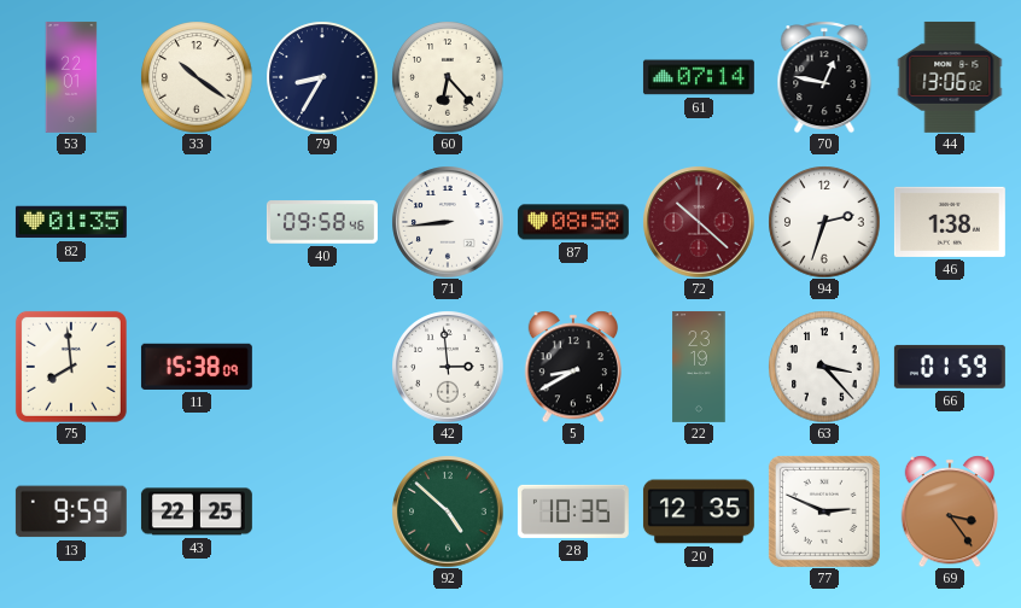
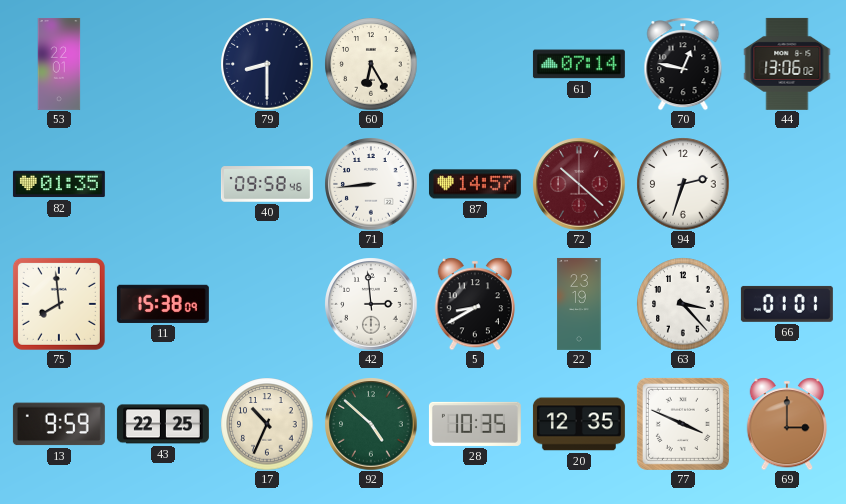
33: 10:21 -> none (197, 77)
79: 8:35 -> 8:30 (267, 64)
60: 6:23 -> 6:25 (371, 64)
87: 08:58 -> 14:57 (475, 184)
46: 1:38 -> none (950, 222)
66: 01:59 -> 01:01 (787, 304)
17: none -> 10:34 (267, 424)
77: 2:49 -> 3:49 (683, 424)
69: 3:24 -> 3:00 (786, 424)
